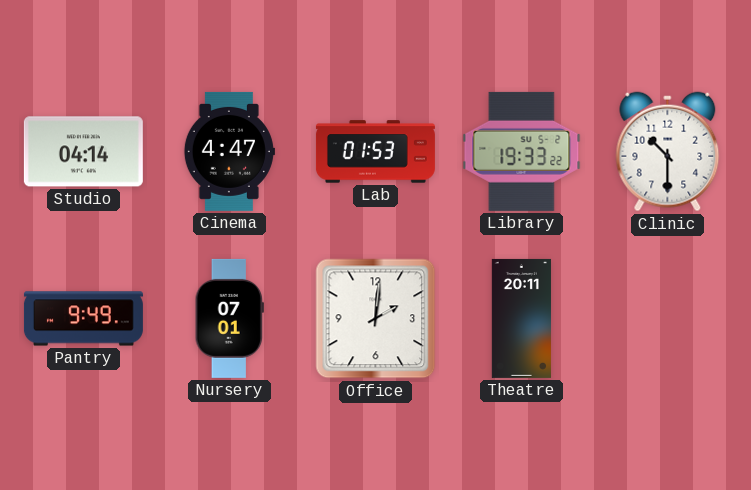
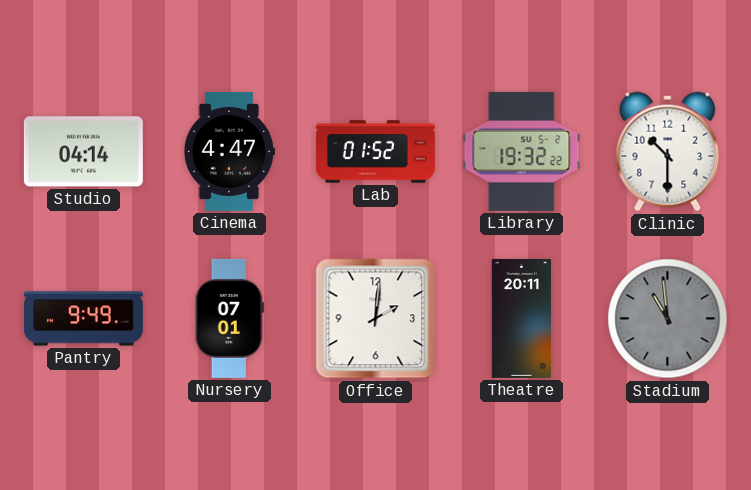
Lab: 01:53 -> 01:52 (375, 152)
Library: 19:33 -> 19:32 (522, 151)
Stadium: none -> 10:59 (668, 319)
